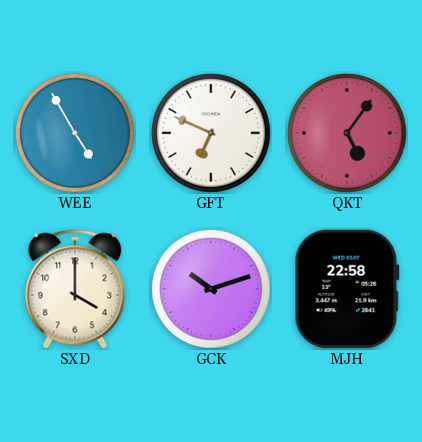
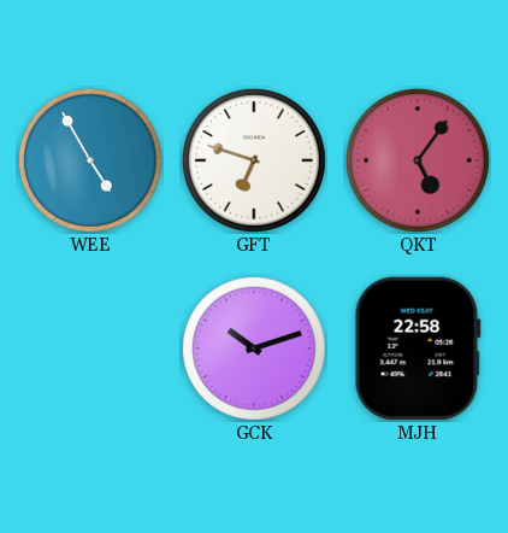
GFT: 6:49 -> 6:48 (254, 160)
SXD: 4:00 -> none (75, 289)
